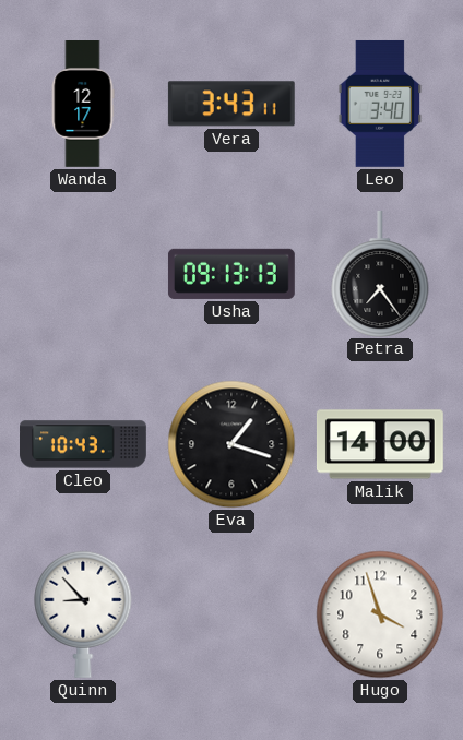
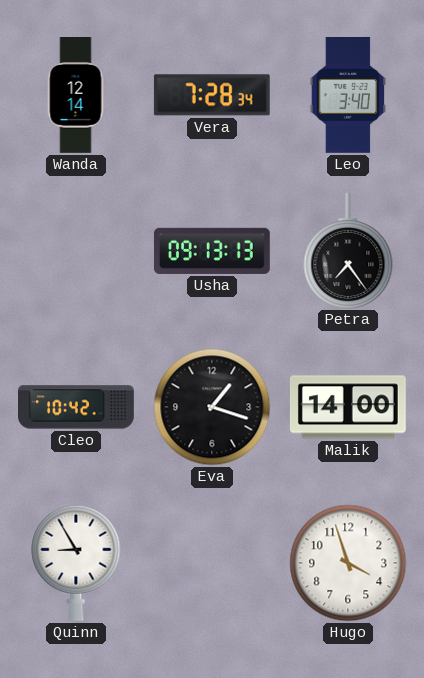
Wanda: 12:17 -> 12:14 (76, 96)
Vera: 3:43 -> 7:28 (212, 95)
Cleo: 10:43 -> 10:42 (77, 407)
Quinn: 8:53 -> 8:55 (76, 563)
